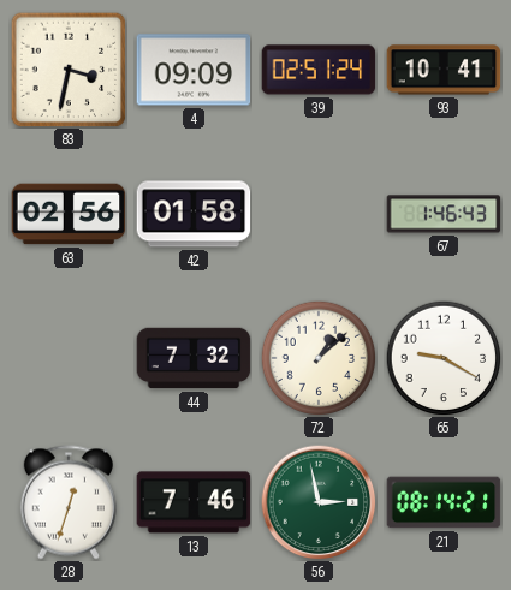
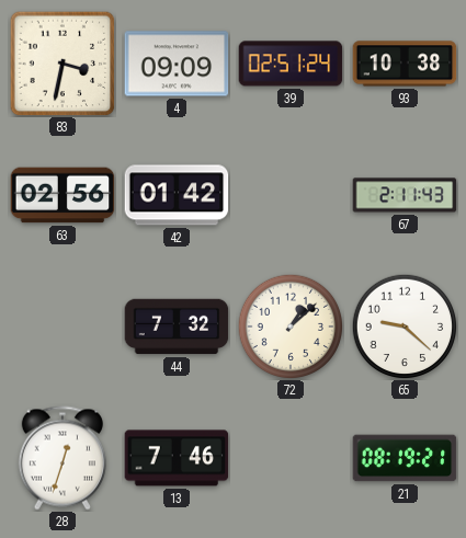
93: 10:41 -> 10:38 (405, 64)
42: 01:58 -> 01:42 (177, 195)
67: 1:46 -> 2:11 (405, 195)
65: 9:20 -> 9:22 (405, 327)
56: 2:58 -> none (319, 502)
21: 08:14 -> 08:19 (405, 458)
